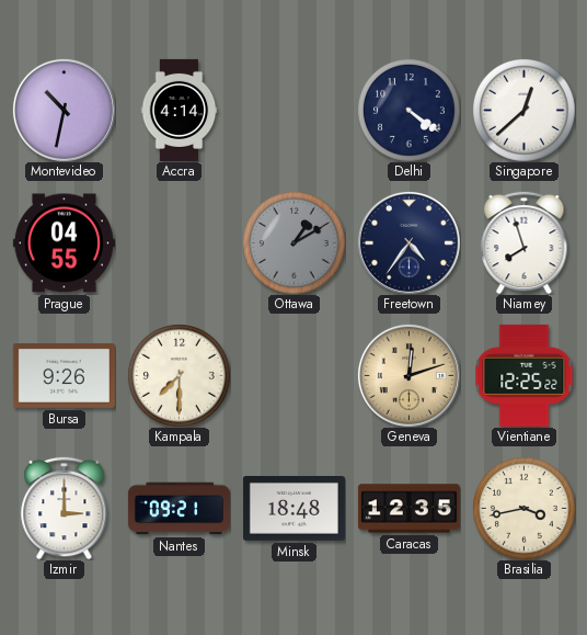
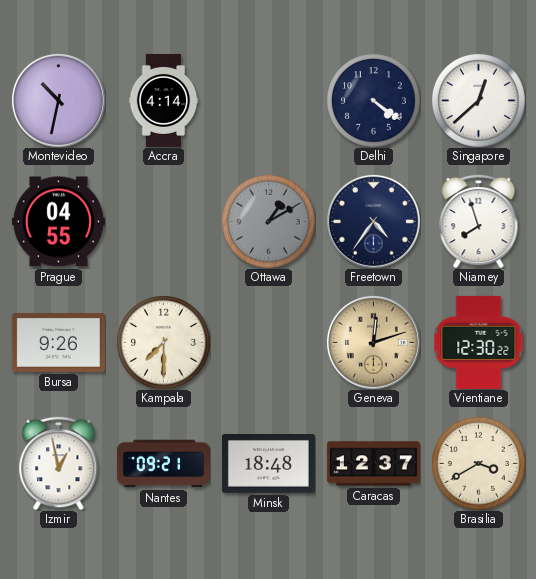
Vientiane: 12:25 -> 12:30 (479, 342)
Izmir: 3:00 -> 12:58 (59, 463)
Caracas: 12:35 -> 12:37 (373, 464)
Brasilia: 3:43 -> 3:40 (479, 464)
